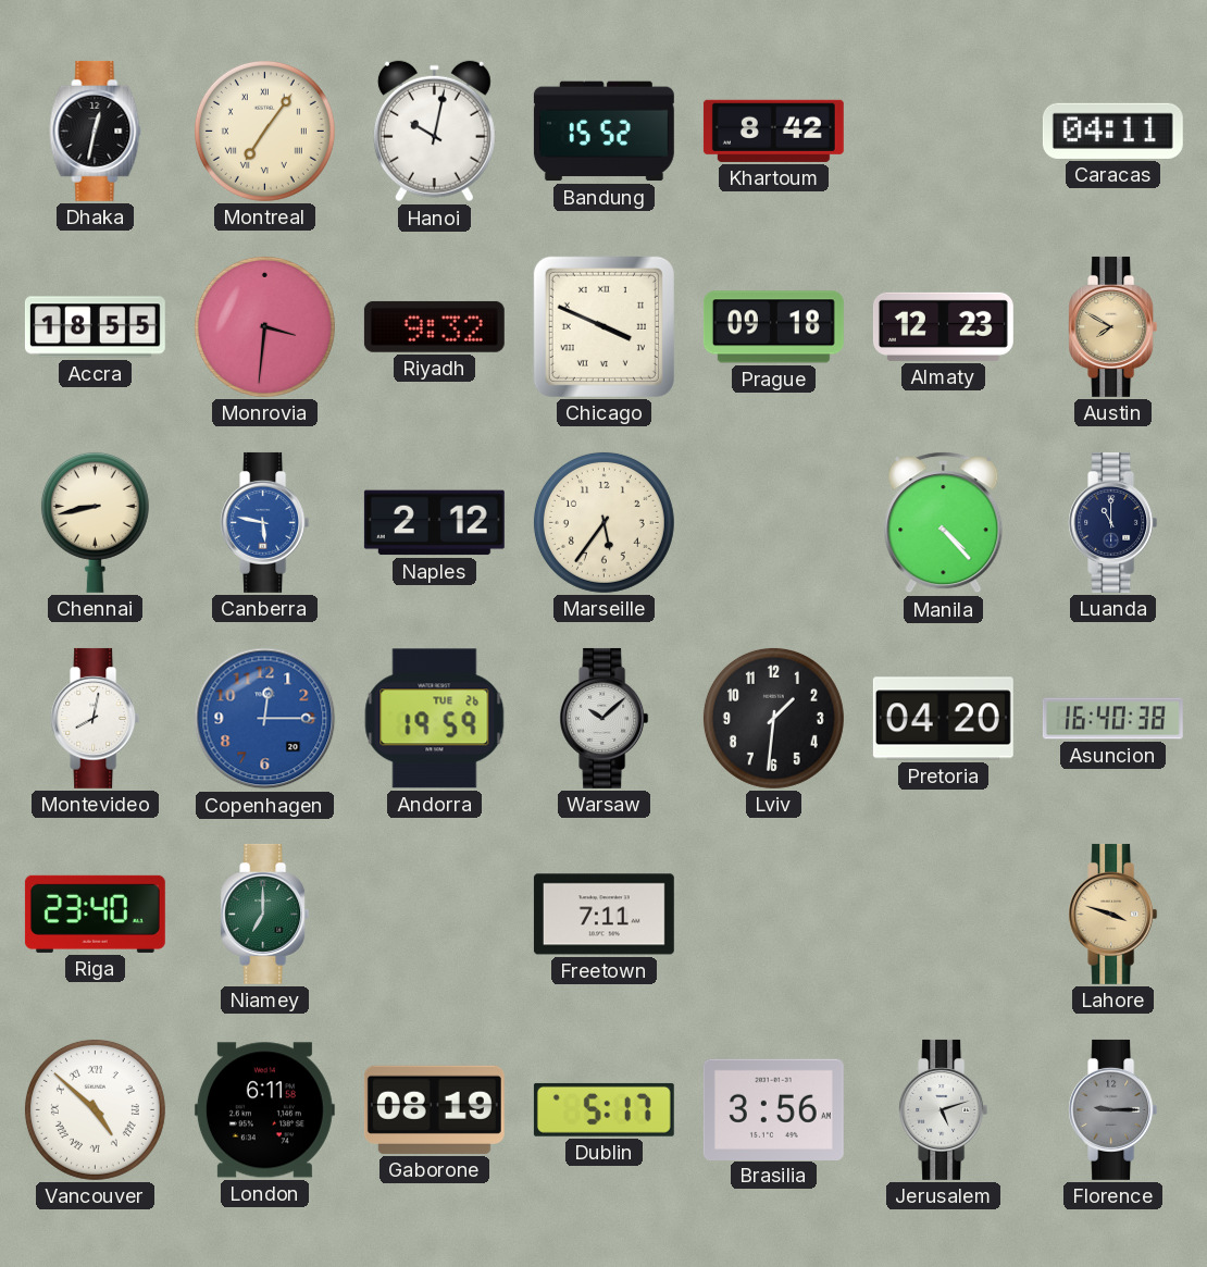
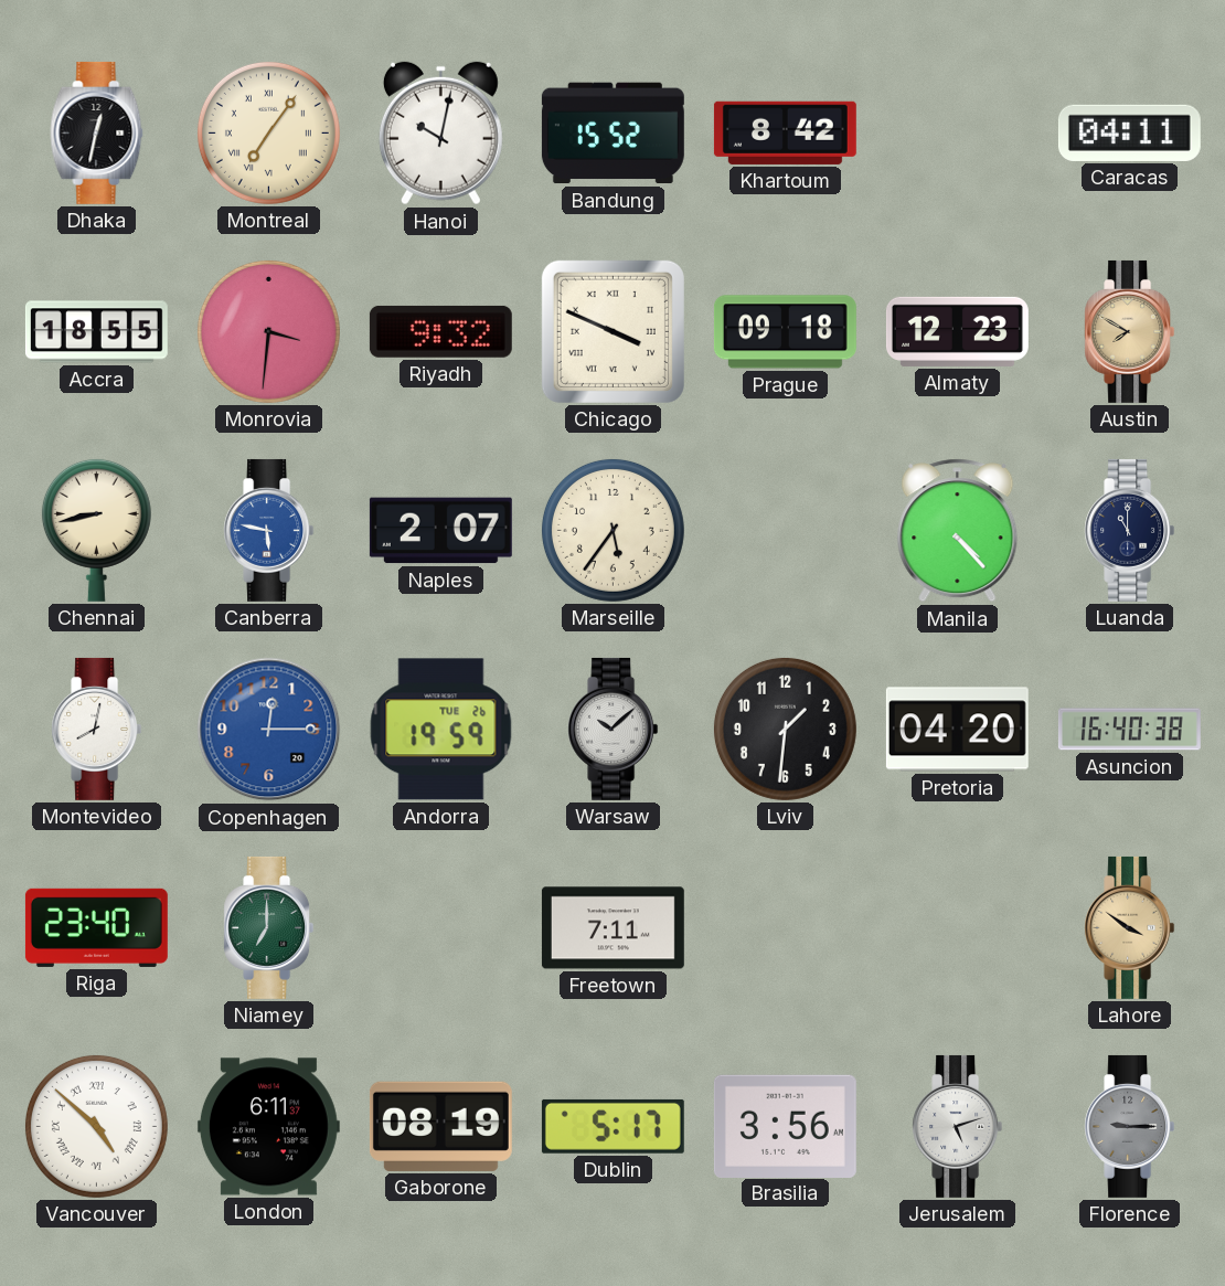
Naples: 2:12 -> 2:07 (440, 531)
Lahore: 3:48 -> 3:51 (1130, 927)
London: 6:11:58 -> 6:11:37 (268, 1127)
